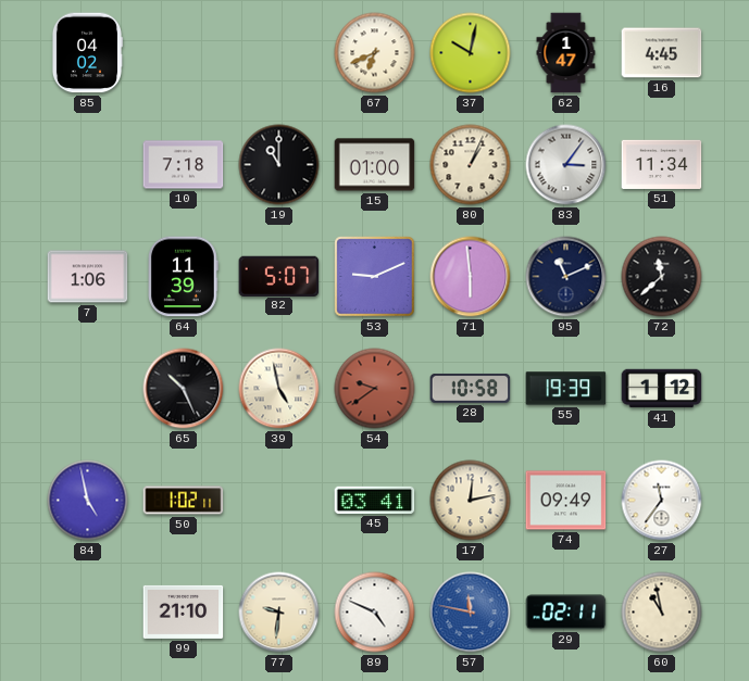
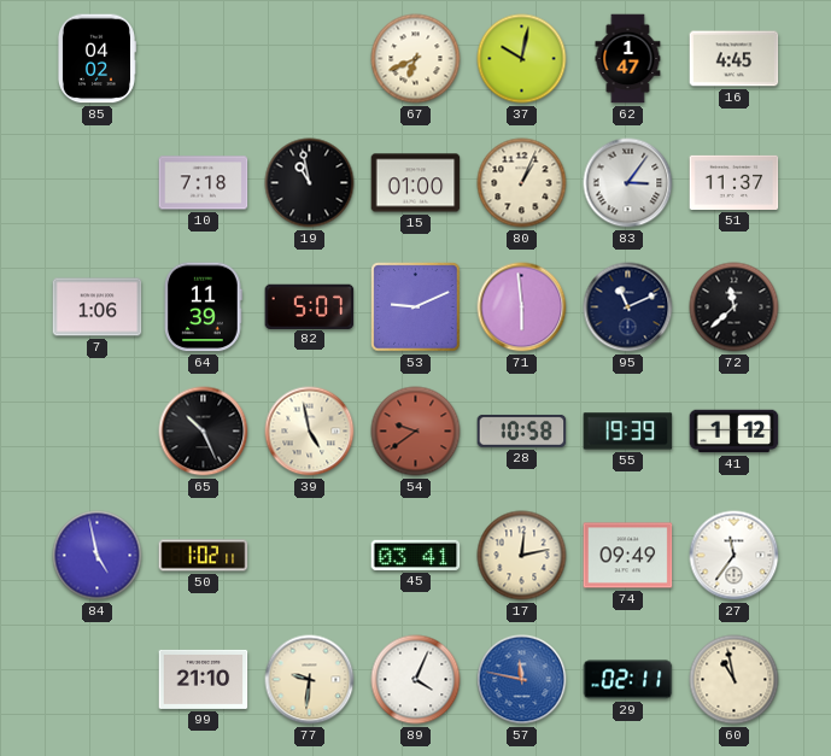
19: 11:00 -> 10:58 (310, 183)
51: 11:34 -> 11:37 (735, 182)
89: 4:49 -> 4:04 (416, 680)
